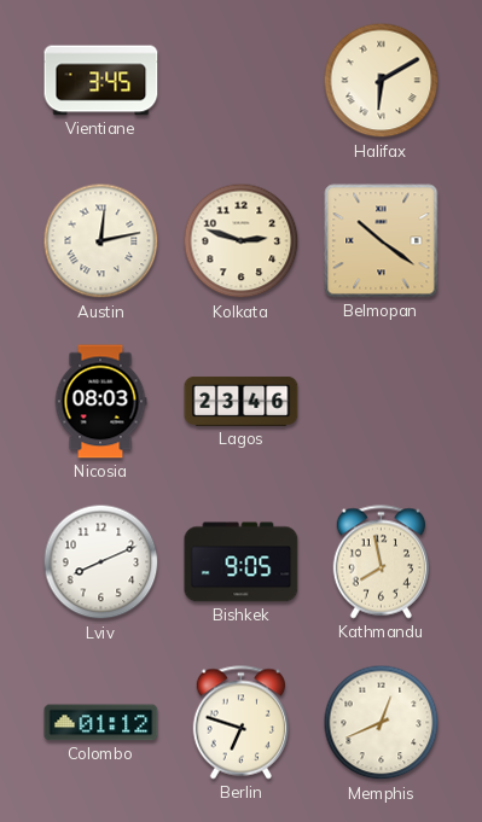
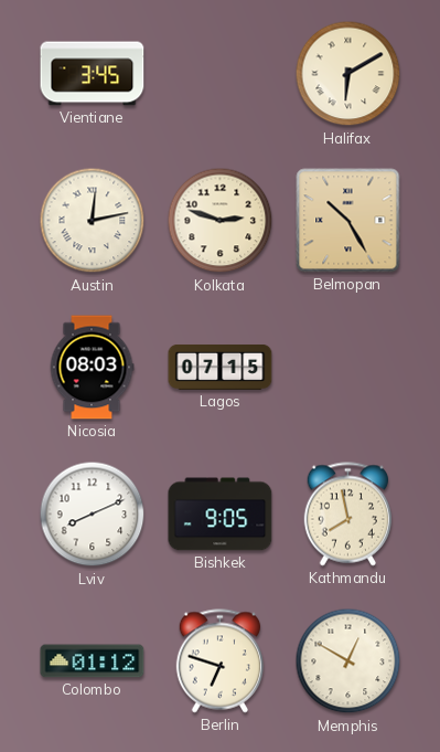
Belmopan: 10:21 -> 10:25 (348, 221)
Lagos: 23:46 -> 07:15 (221, 367)
Memphis: 12:41 -> 12:50 (348, 661)
